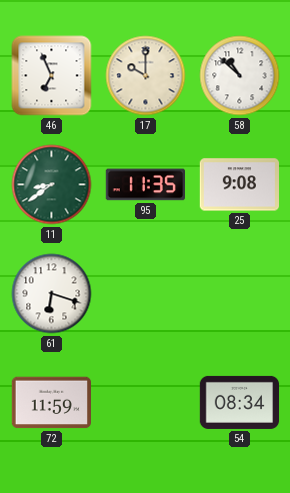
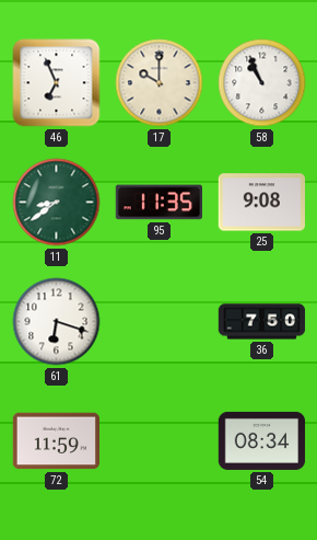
58: 10:52 -> 10:56 (262, 83)
36: none -> 7:50 (262, 322)
